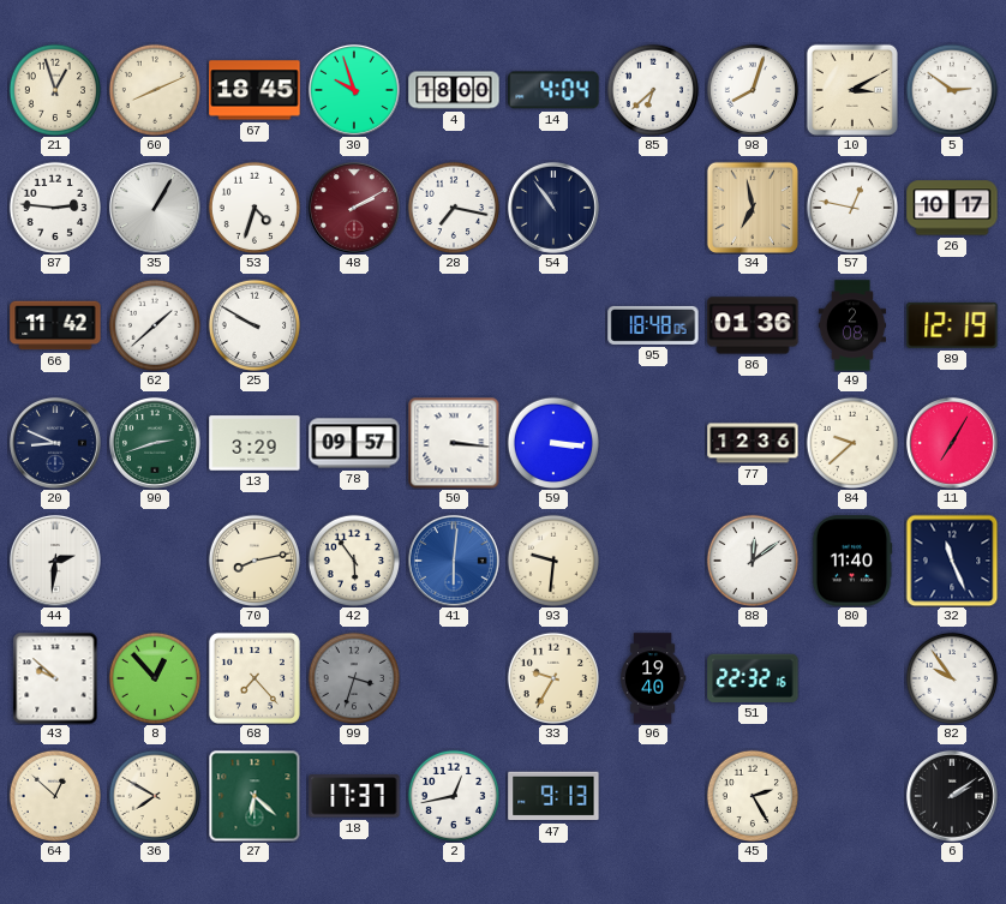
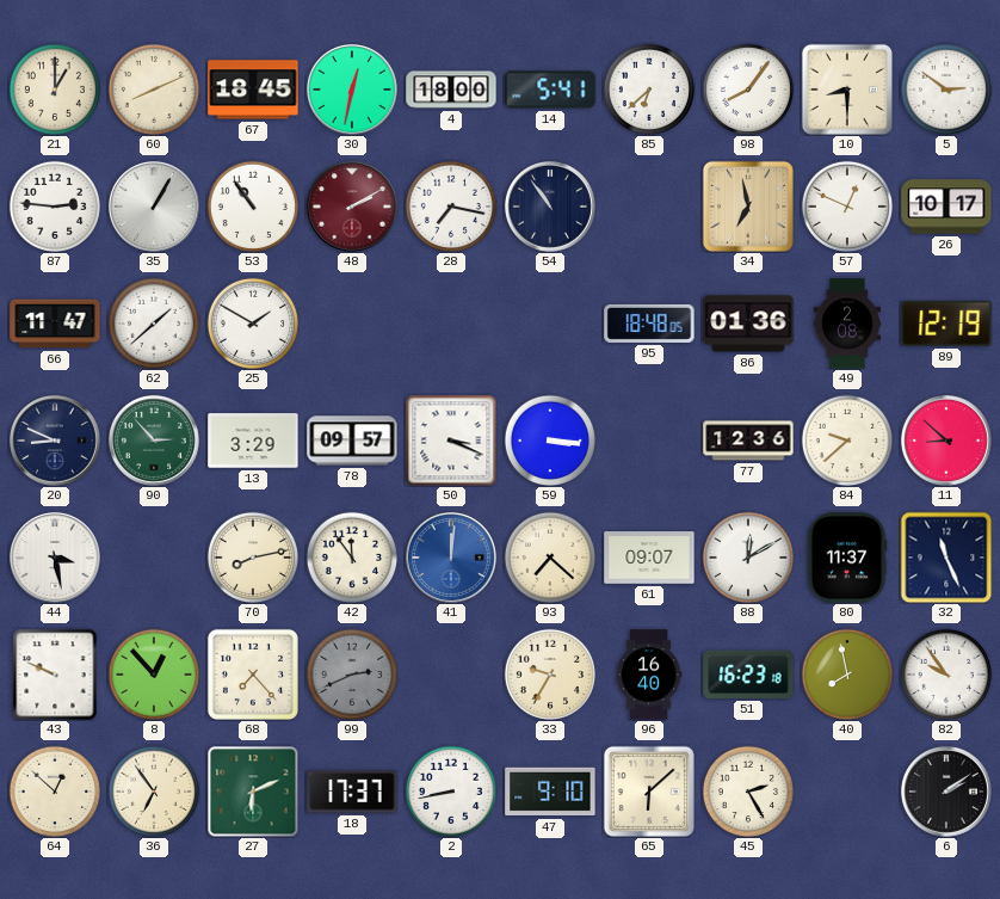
21: 12:57 -> 1:00 (54, 88)
30: 9:57 -> 12:32 (352, 90)
14: 4:04 -> 5:41 (550, 90)
98: 8:03 -> 8:06 (747, 88)
10: 3:10 -> 8:30 (847, 90)
53: 4:33 -> 10:54 (252, 205)
57: 12:47 -> 12:49 (846, 205)
66: 11:42 -> 11:47 (55, 324)
25: 9:50 -> 1:50 (252, 322)
90: 2:42 -> 2:53 (154, 441)
50: 3:16 -> 3:19 (451, 441)
11: 7:05 -> 8:52 (946, 441)
44: 2:31 -> 3:28 (55, 558)
42: 5:54 -> 11:54 (351, 556)
41: 6:01 -> 12:01 (451, 558)
93: 9:31 -> 7:22 (549, 556)
61: none -> 09:07 (649, 558)
88: 12:09 -> 12:10 (747, 556)
80: 11:40 -> 11:37 (847, 558)
43: 9:52 -> 9:49 (55, 675)
99: 3:33 -> 2:41 (351, 673)
96: 19:40 -> 16:40 (649, 675)
51: 22:32 -> 16:23 (748, 675)
40: none -> 7:58 (846, 673)
36: 7:50 -> 6:54 (153, 790)
27: 6:22 -> 6:11 (253, 792)
2: 12:43 -> 8:43 (450, 790)
47: 9:13 -> 9:10 (550, 792)
65: none -> 6:08 (649, 792)
